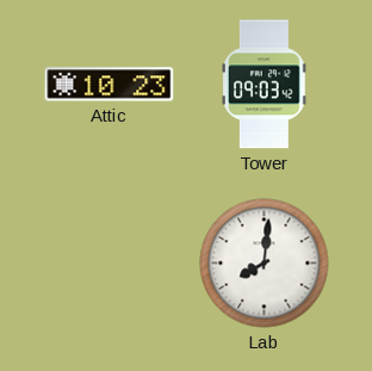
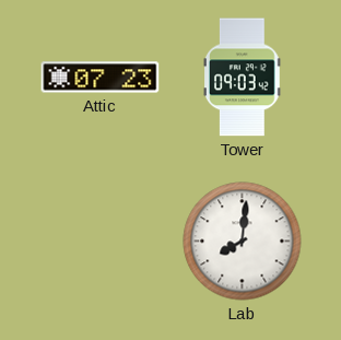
Attic: 10:23 -> 07:23 (101, 78)
